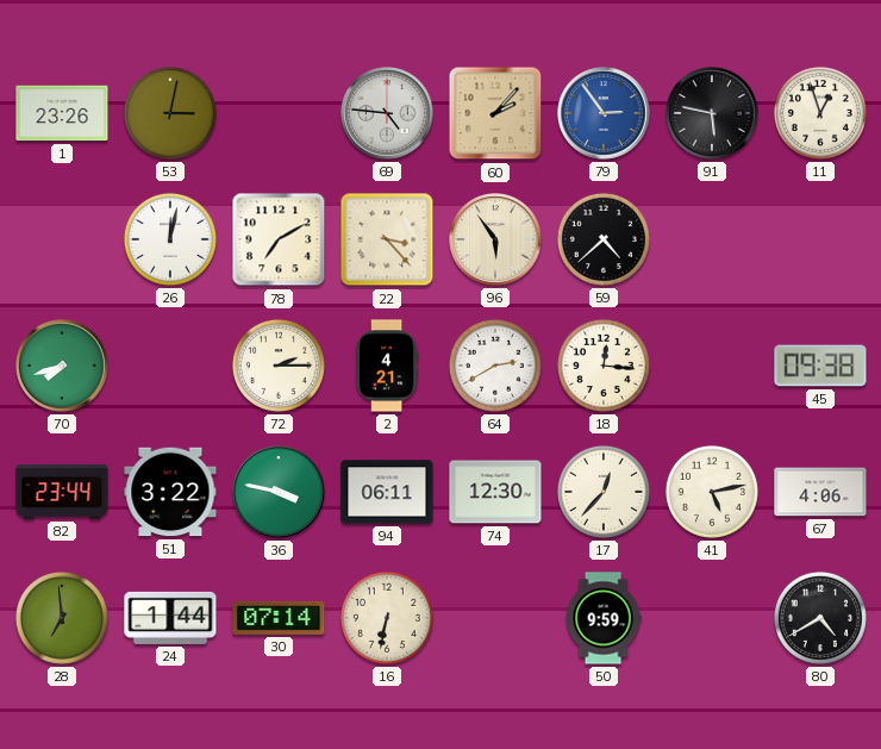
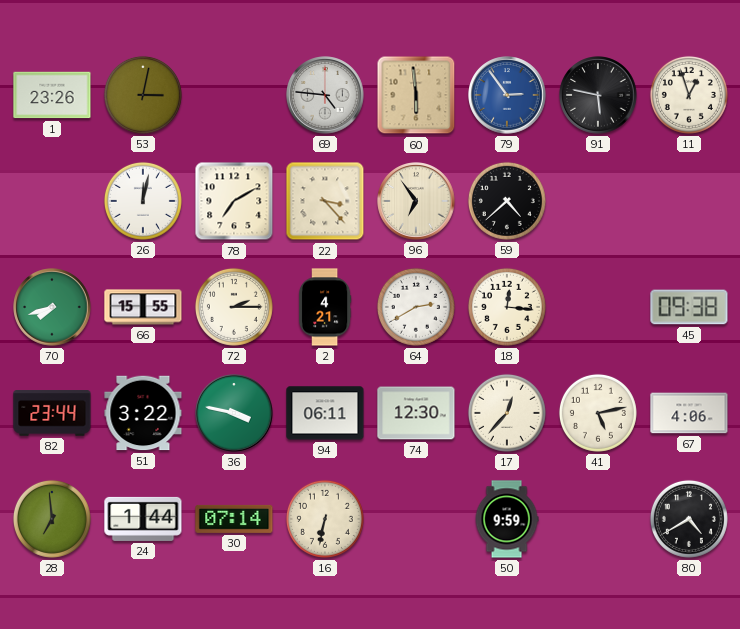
60: 2:07 -> 5:59 (416, 95)
96: 5:54 -> 6:54 (416, 201)
66: none -> 15:55 (143, 307)
